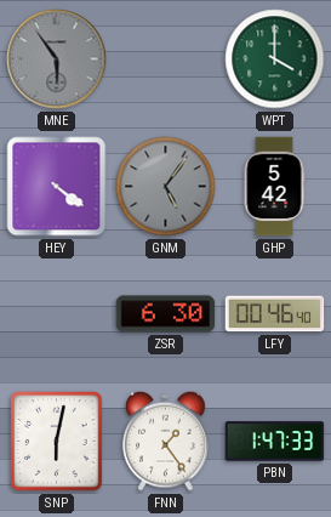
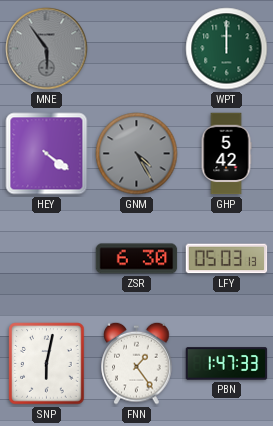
WPT: 4:00 -> 12:00 (227, 49)
GNM: 5:06 -> 4:25 (137, 154)
LFY: 00:46 -> 05:03 (227, 259)
